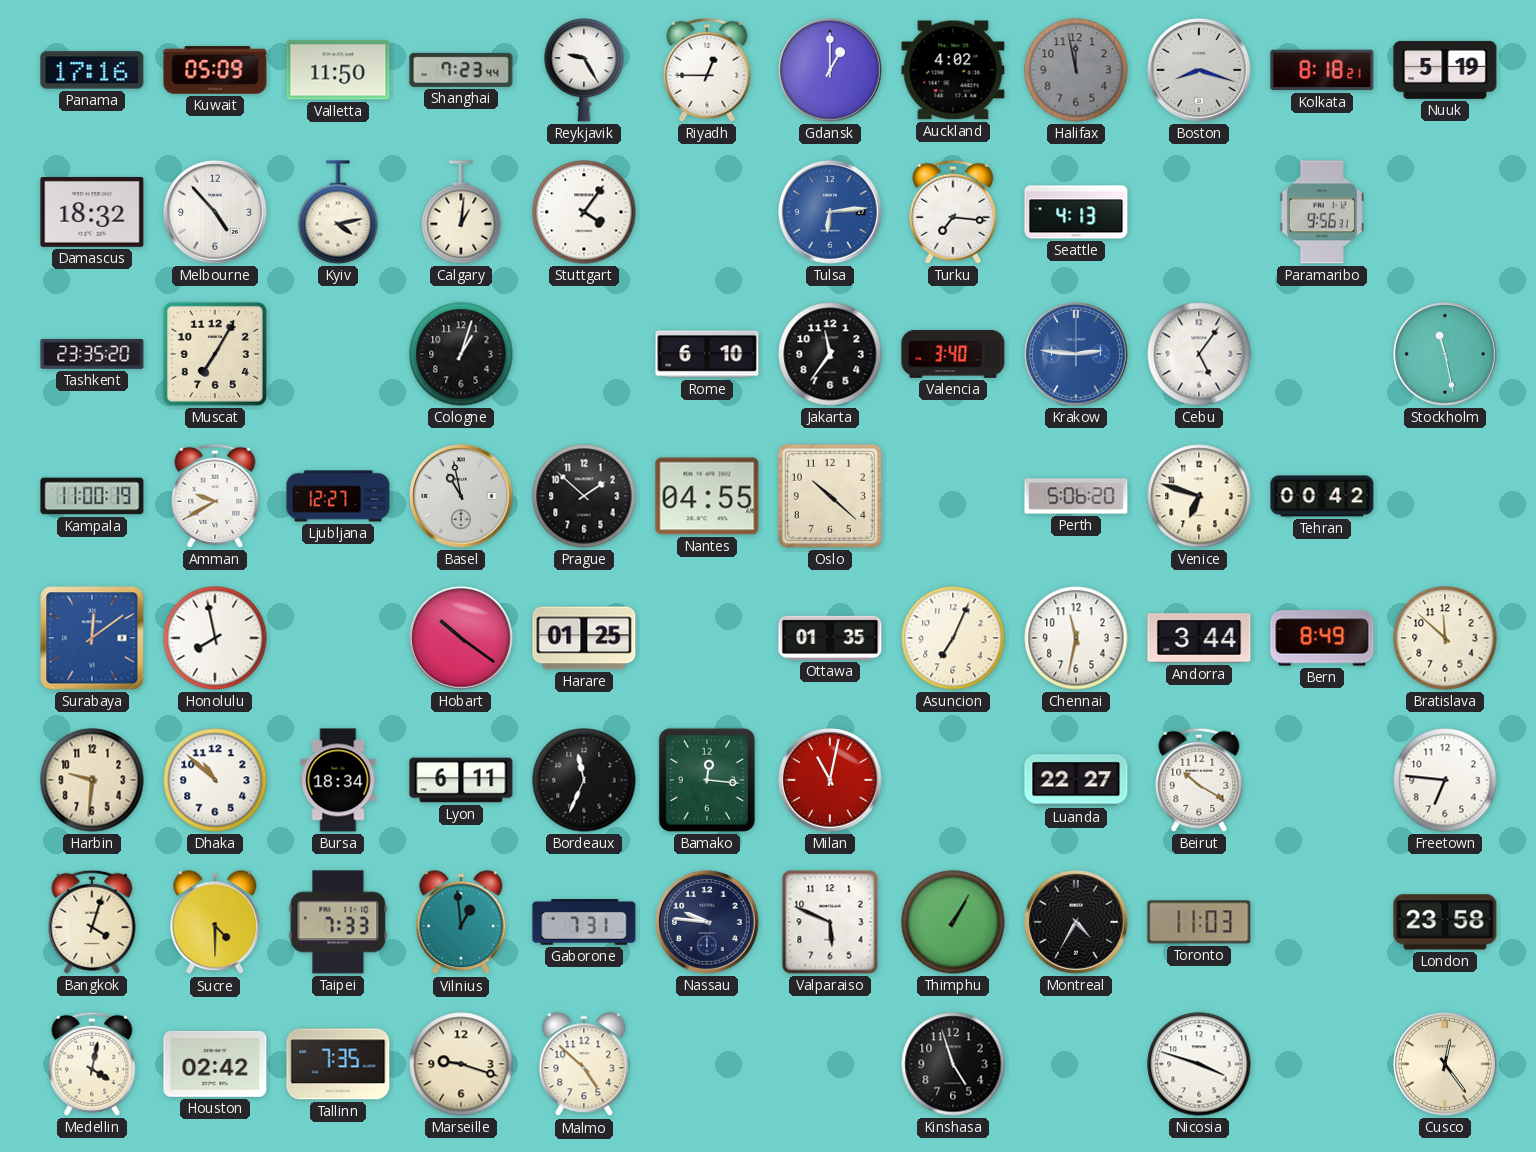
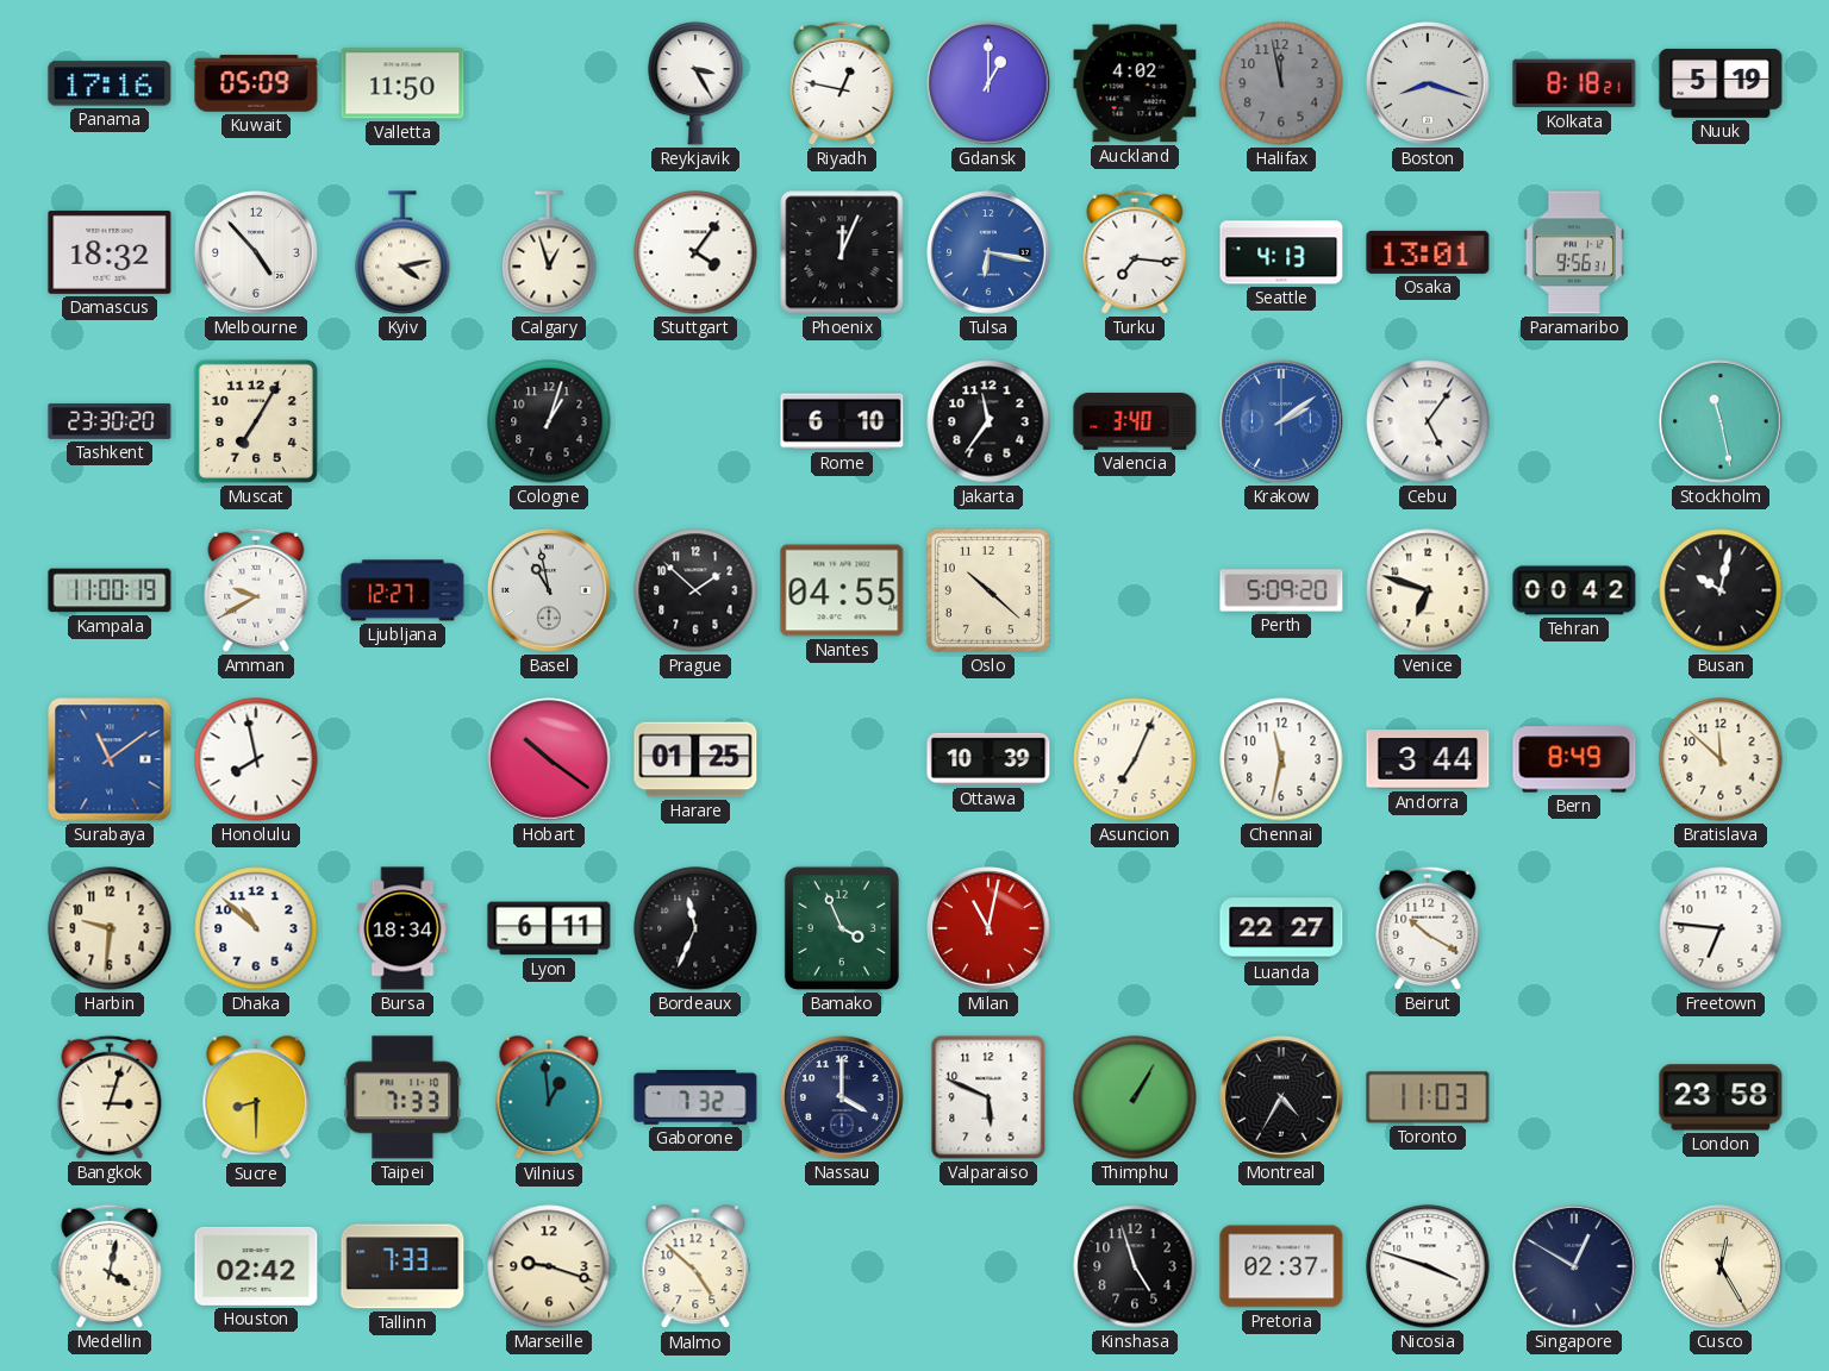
Shanghai: 7:23 -> none (461, 70)
Reykjavik: 9:25 -> 3:25 (695, 83)
Riyadh: 12:45 -> 12:47 (842, 83)
Calgary: 1:01 -> 12:57 (549, 252)
Phoenix: none -> 12:04 (842, 252)
Tulsa: 6:14 -> 6:17 (988, 252)
Osaka: none -> 13:01 (1428, 252)
Tashkent: 23:35 -> 23:30 (110, 421)
Krakow: 2:46 -> 2:09 (1281, 421)
Perth: 5:06 -> 5:09 (1281, 590)
Busan: none -> 10:02 (1721, 590)
Surabaya: 12:09 -> 11:09 (110, 759)
Ottawa: 01:35 -> 10:39 (988, 759)
Bamako: 12:16 -> 3:56 (842, 928)
Bangkok: 4:03 -> 3:03 (110, 1097)
Sucre: 4:30 -> 8:30 (256, 1098)
Gaborone: 7:31 -> 7:32 (695, 1097)
Nassau: 9:46 -> 4:00 (842, 1097)
Tallinn: 7:35 -> 7:33 (402, 1266)
Pretoria: none -> 02:37 (1281, 1266)
Singapore: none -> 12:50 (1574, 1266)
Cusco: 12:24 -> 12:25 (1721, 1266)
